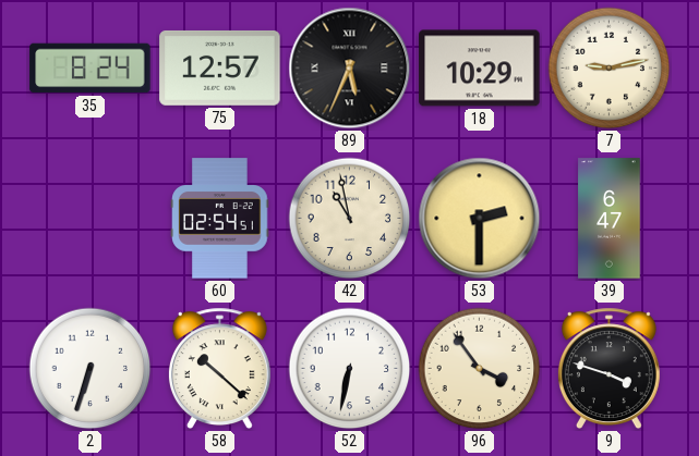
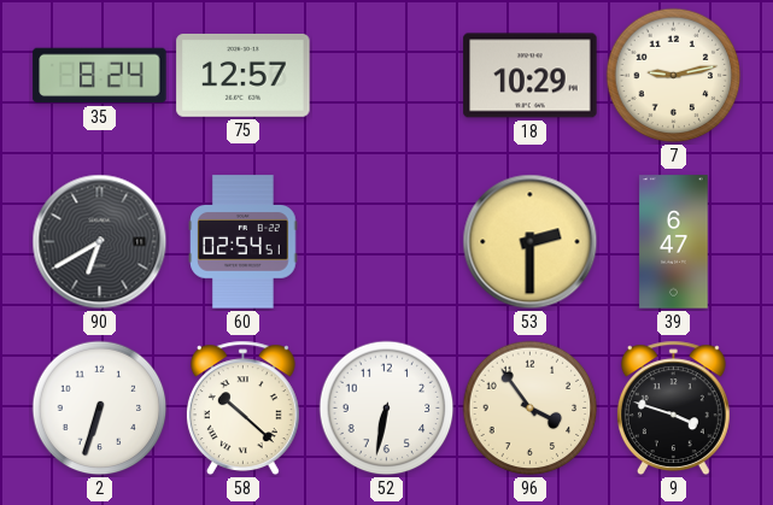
89: 5:34 -> none (350, 69)
90: none -> 6:40 (100, 242)
42: 10:58 -> none (350, 219)
